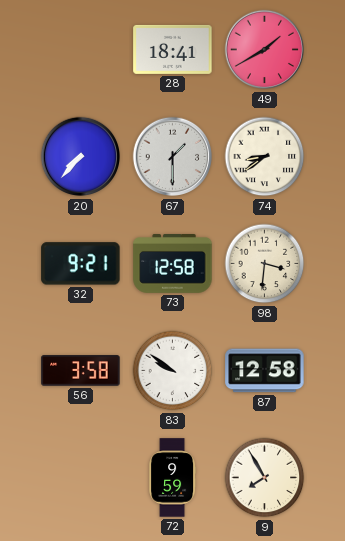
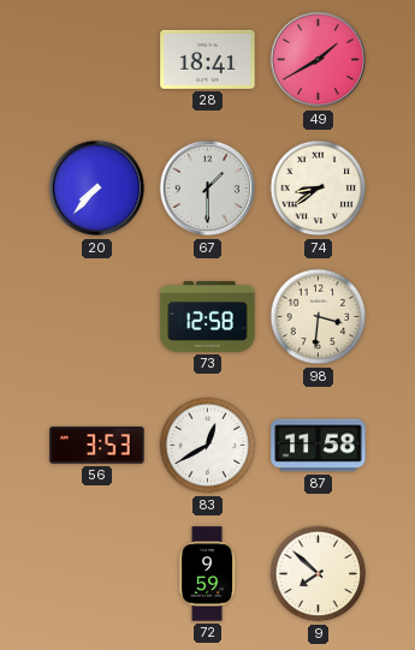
32: 9:21 -> none (81, 264)
56: 3:58 -> 3:53 (97, 446)
83: 9:51 -> 12:40 (208, 446)
87: 12:58 -> 11:58 (319, 446)
9: 7:55 -> 7:52 (319, 574)
